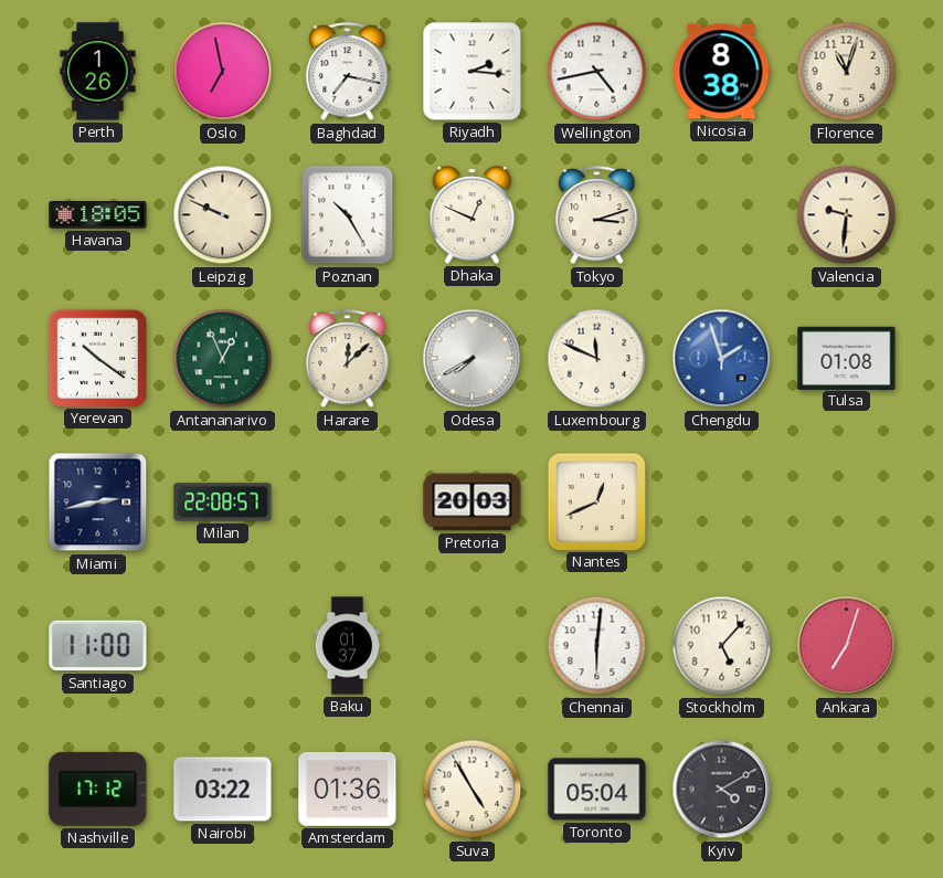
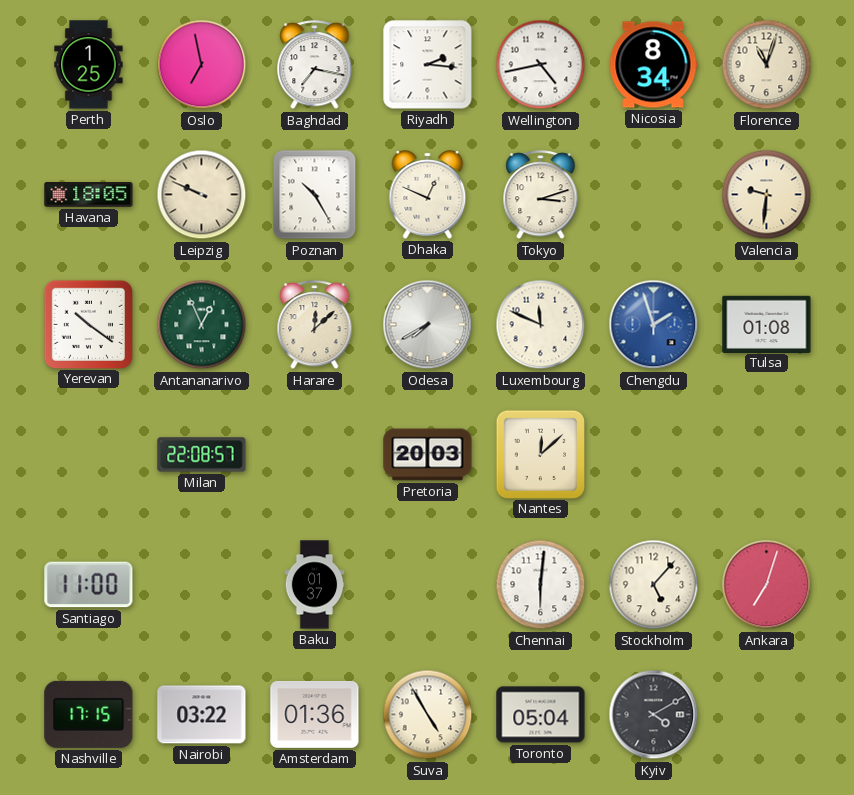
Perth: 1:26 -> 1:25 (89, 65)
Nicosia: 8:38 -> 8:34 (654, 65)
Miami: 2:43 -> none (98, 503)
Nantes: 12:41 -> 12:08 (540, 454)
Nashville: 17:12 -> 17:15 (89, 714)
